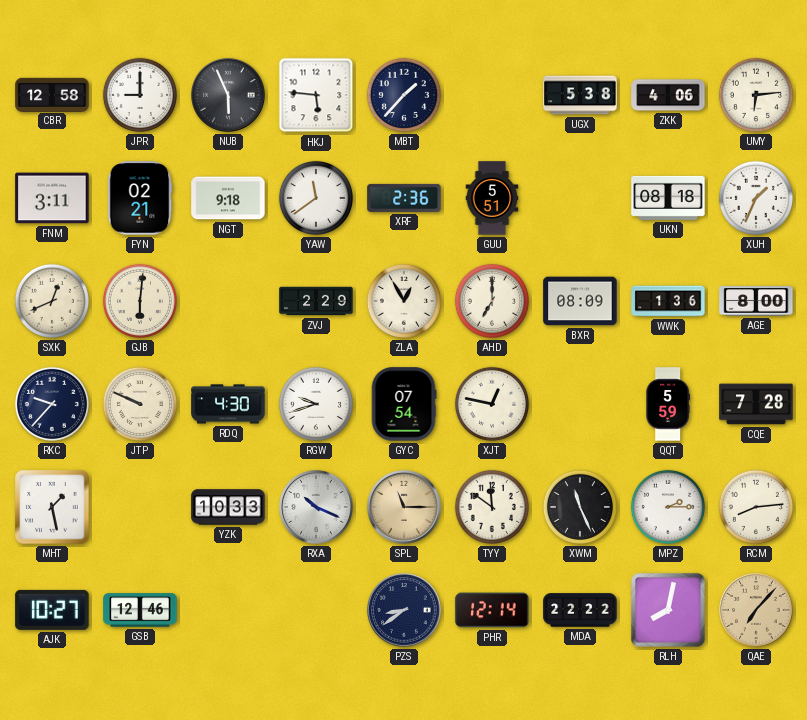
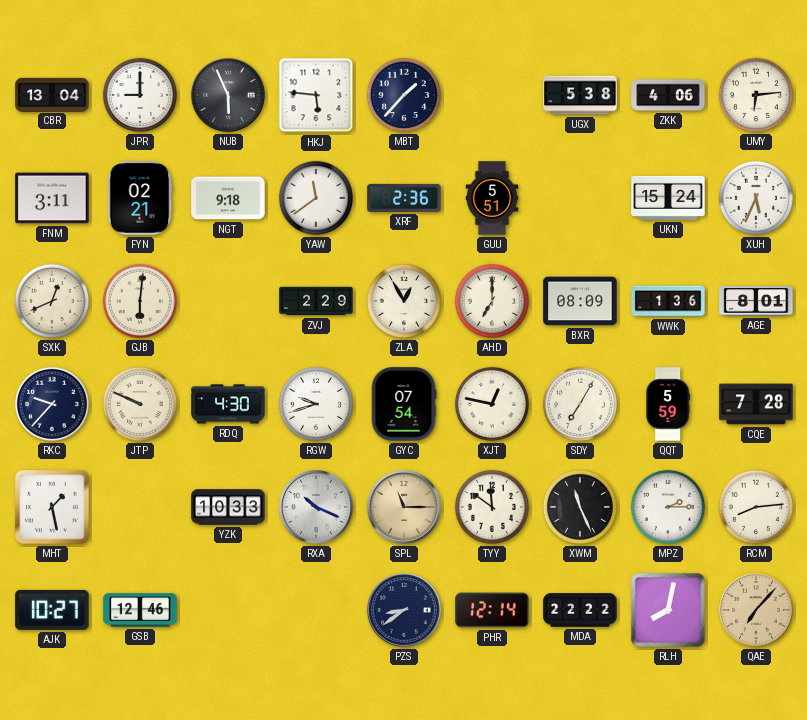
CBR: 12:58 -> 13:04 (52, 94)
UKN: 08:18 -> 15:24 (668, 198)
XUH: 1:34 -> 5:34 (756, 198)
AGE: 8:00 -> 8:01 (756, 301)
SDY: none -> 7:05 (580, 404)
